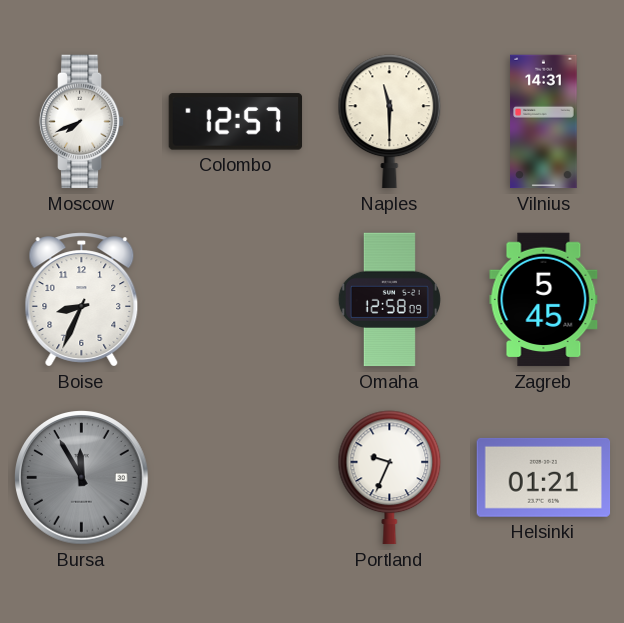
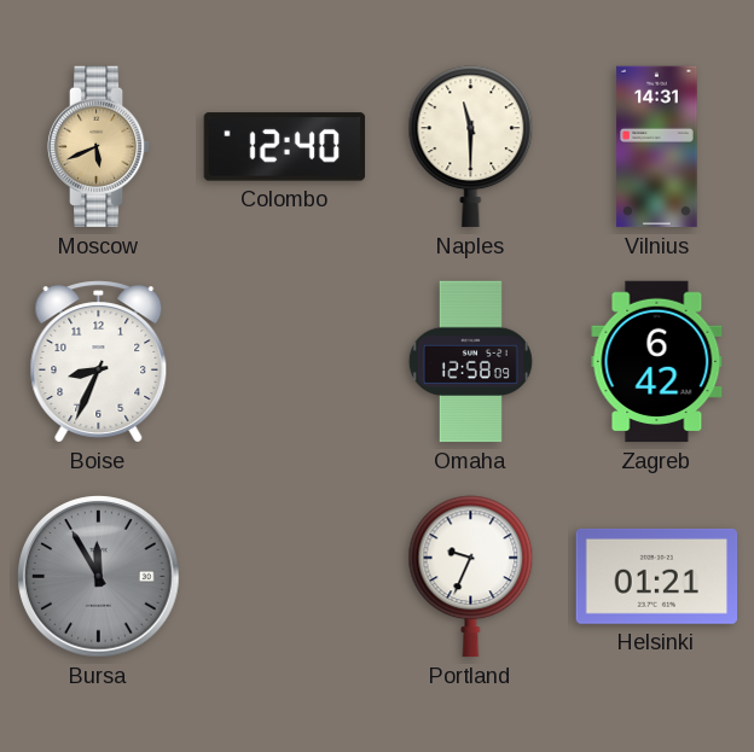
Moscow: 7:41 -> 5:41 (99, 147)
Moscow dial: white -> champagne (99, 147)
Colombo: 12:57 -> 12:40 (285, 147)
Zagreb: 5:45 -> 6:42 (657, 362)
